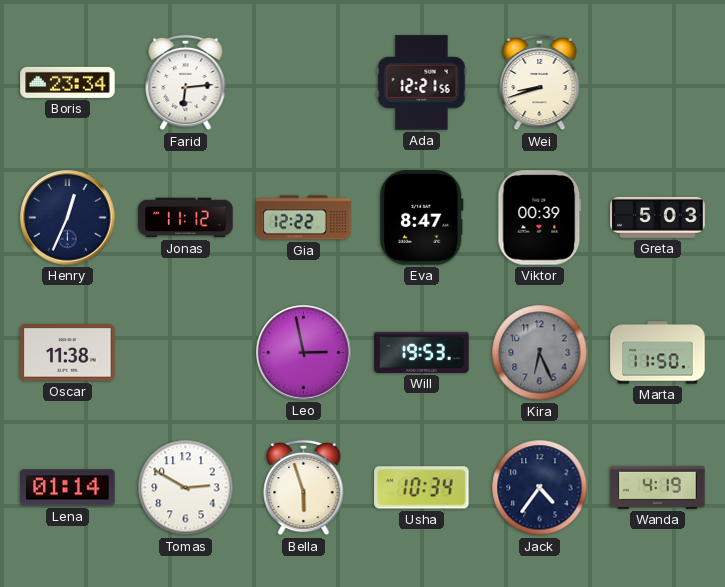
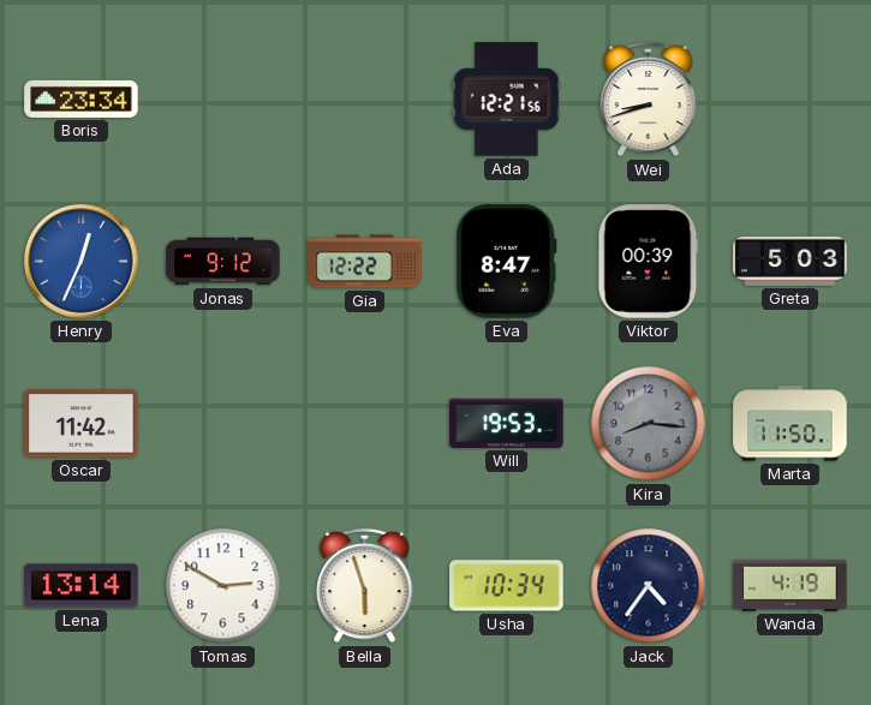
Farid: 6:14 -> none (186, 83)
Henry dial: navy -> blue (82, 262)
Jonas: 11:12 -> 9:12 (223, 262)
Oscar: 11:38 -> 11:42 (82, 424)
Leo: 2:58 -> none (304, 353)
Kira: 6:26 -> 8:16 (649, 424)
Lena: 01:14 -> 13:14 (82, 586)
